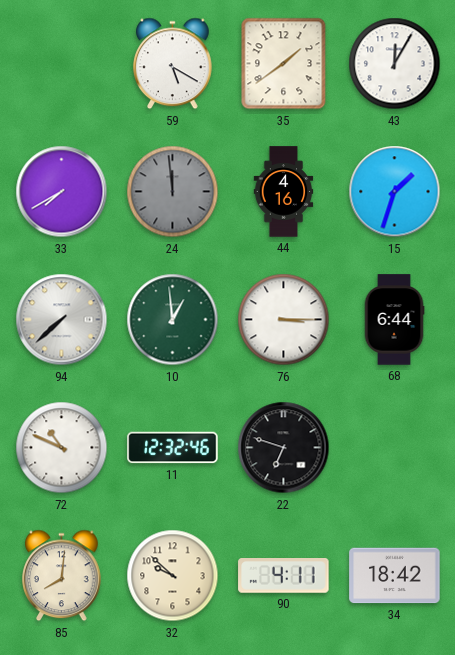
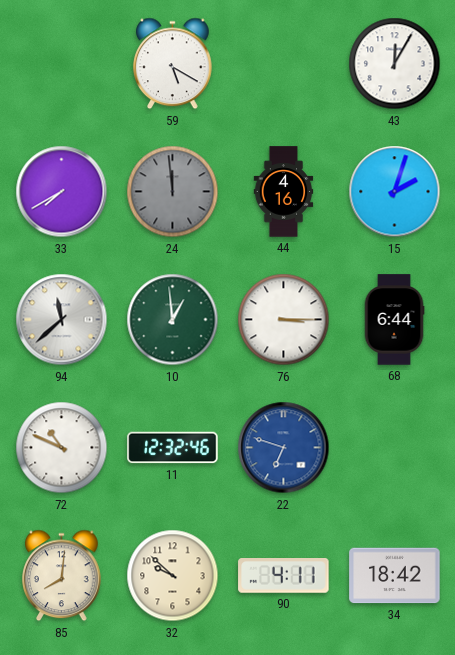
35: 1:39 -> none (284, 64)
15: 1:33 -> 2:03 (395, 192)
94: 7:38 -> 11:38 (62, 320)
22 dial: black -> blue (284, 448)
